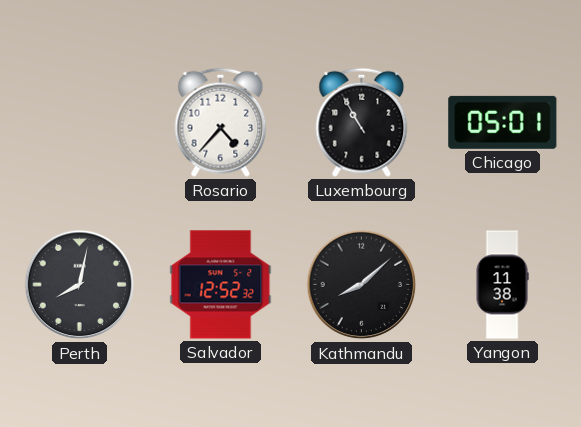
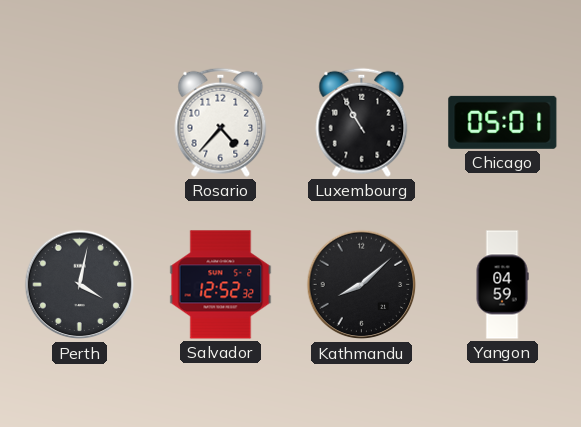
Perth: 8:02 -> 4:02 (80, 285)
Yangon: 11:38 -> 04:59 (502, 285)
